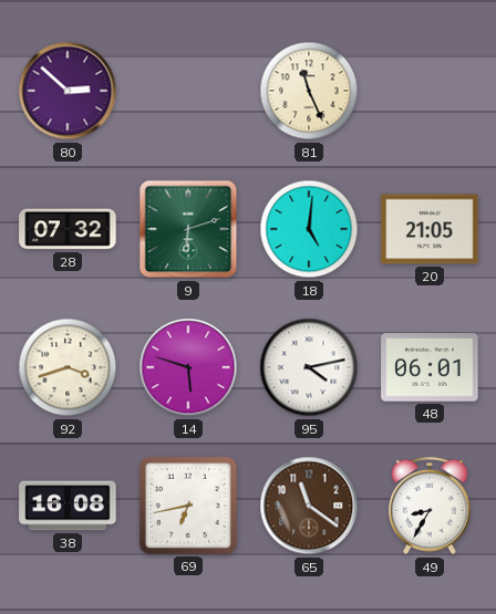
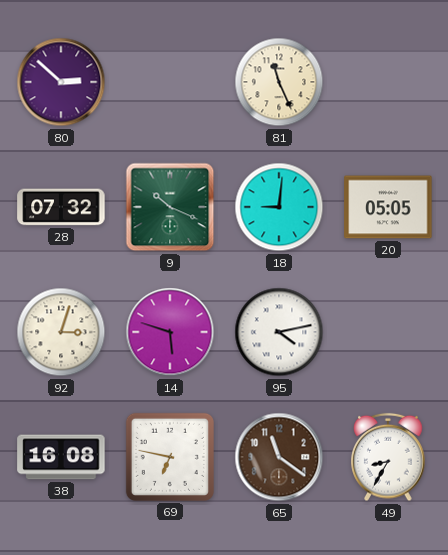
9: 6:12 -> 10:19 (170, 207)
18: 5:01 -> 9:01 (279, 207)
20: 21:05 -> 05:05 (388, 207)
92: 3:42 -> 3:03 (61, 332)
48: 06:01 -> none (430, 367)
69: 6:43 -> 6:47 (170, 457)
